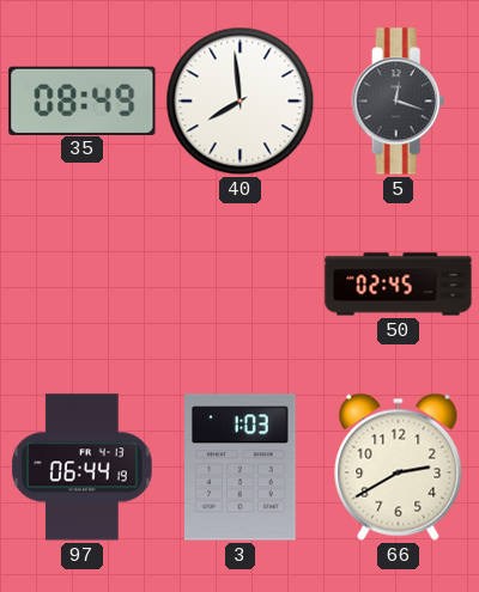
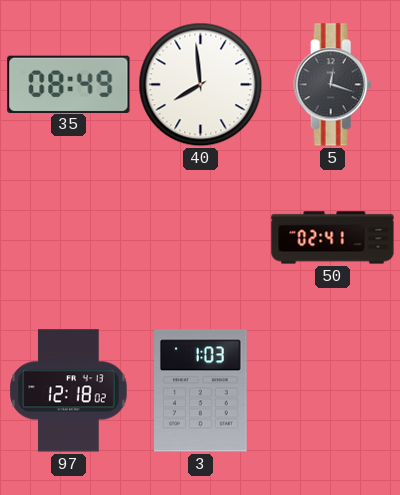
50: 02:45 -> 02:41 (333, 238)
97: 06:44 -> 12:18 (69, 391)
66: 2:40 -> none (399, 466)
